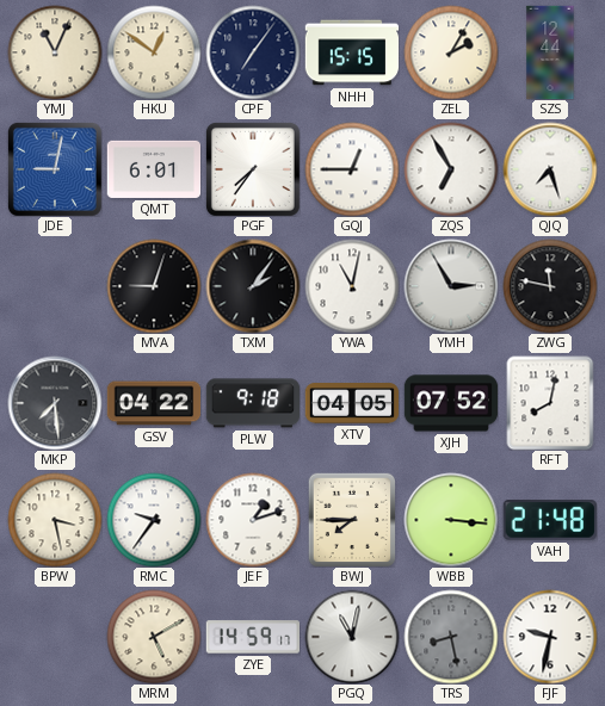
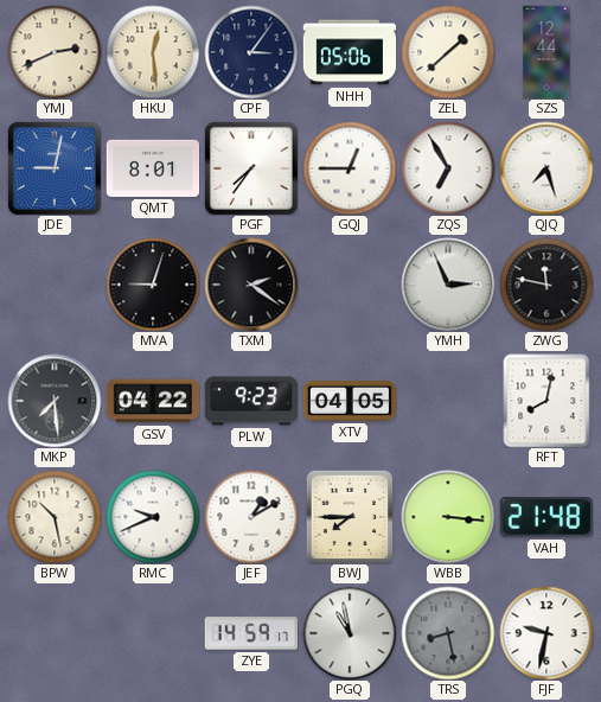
YMJ: 11:04 -> 2:41 (55, 52)
HKU: 12:51 -> 12:29 (153, 52)
CPF: 7:06 -> 3:06 (251, 52)
NHH: 15:15 -> 05:06 (350, 52)
ZEL: 2:05 -> 1:38 (448, 52)
QMT: 6:01 -> 8:01 (153, 168)
TXM: 2:06 -> 2:21 (251, 285)
YWA: 11:02 -> none (352, 286)
YMH: 2:55 -> 2:56 (448, 285)
PLW: 9:18 -> 9:23 (251, 401)
XJH: 07:52 -> none (451, 403)
BPW: 3:28 -> 10:28 (55, 517)
RMC: 9:36 -> 9:41 (153, 517)
JEF: 1:12 -> 1:10 (251, 517)
MRM: 5:10 -> none (154, 637)
PGQ: 11:02 -> 10:58 (350, 633)
